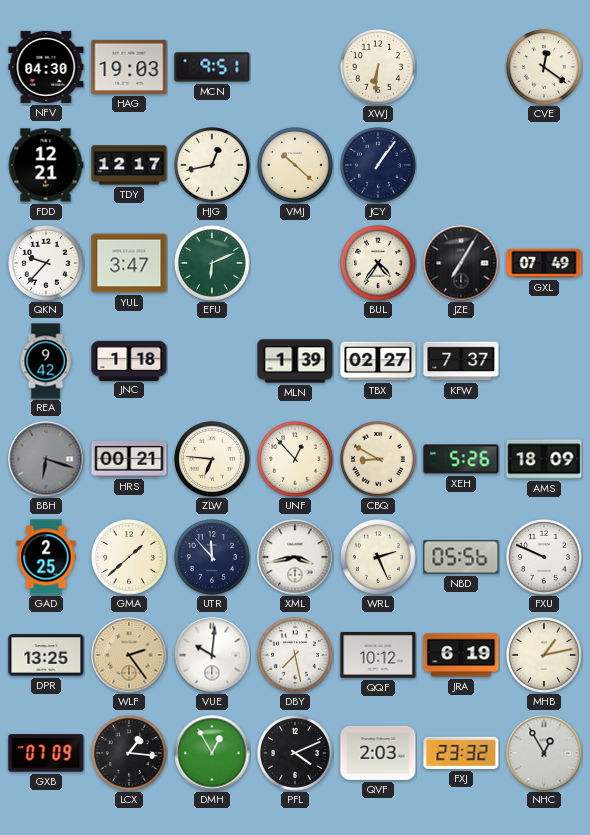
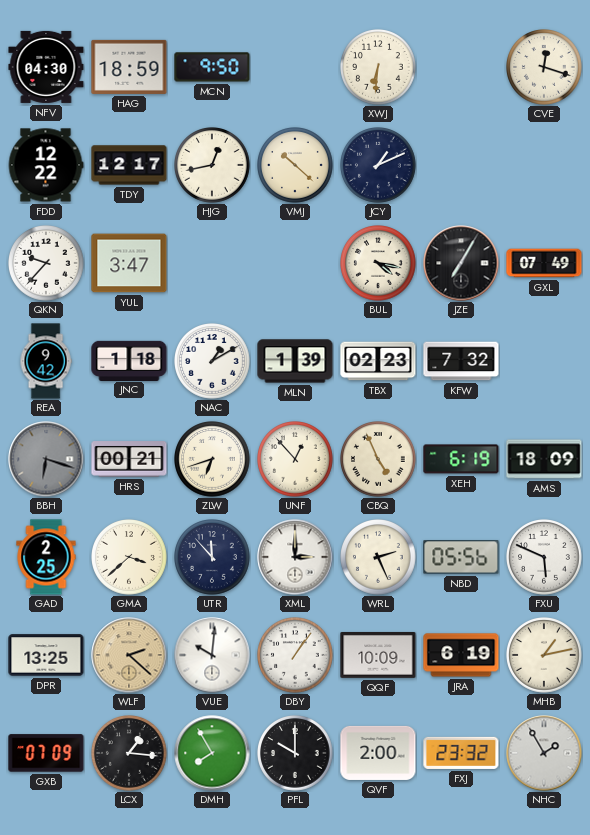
HAG: 19:03 -> 18:59 (129, 67)
MCN: 9:51 -> 9:50 (212, 67)
CVE: 12:21 -> 12:18 (545, 68)
FDD: 12:21 -> 12:22 (46, 165)
JCY: 1:06 -> 1:11 (379, 166)
EFU: 6:11 -> none (213, 264)
BUL: 4:36 -> 4:17 (379, 264)
NAC: none -> 1:10 (213, 362)
TBX: 02:27 -> 02:23 (378, 361)
KFW: 7:37 -> 7:32 (461, 361)
ZLW: 6:46 -> 6:42 (213, 460)
CBQ: 8:50 -> 4:56 (379, 460)
XEH: 5:26 -> 6:19 (461, 459)
GMA: 1:38 -> 3:38 (130, 558)
XML: 3:43 -> 3:00 (295, 557)
FXU: 9:49 -> 5:49 (545, 558)
WLF: 2:24 -> 2:22 (129, 655)
DBY: 7:28 -> 1:06 (296, 656)
QQF: 10:12 -> 10:09 (378, 655)
DMH: 12:55 -> 7:55 (212, 753)
PFL: 4:11 -> 10:00 (296, 754)
QVF: 2:03 -> 2:00 (378, 753)
NHC: 12:55 -> 1:55 (544, 753)
